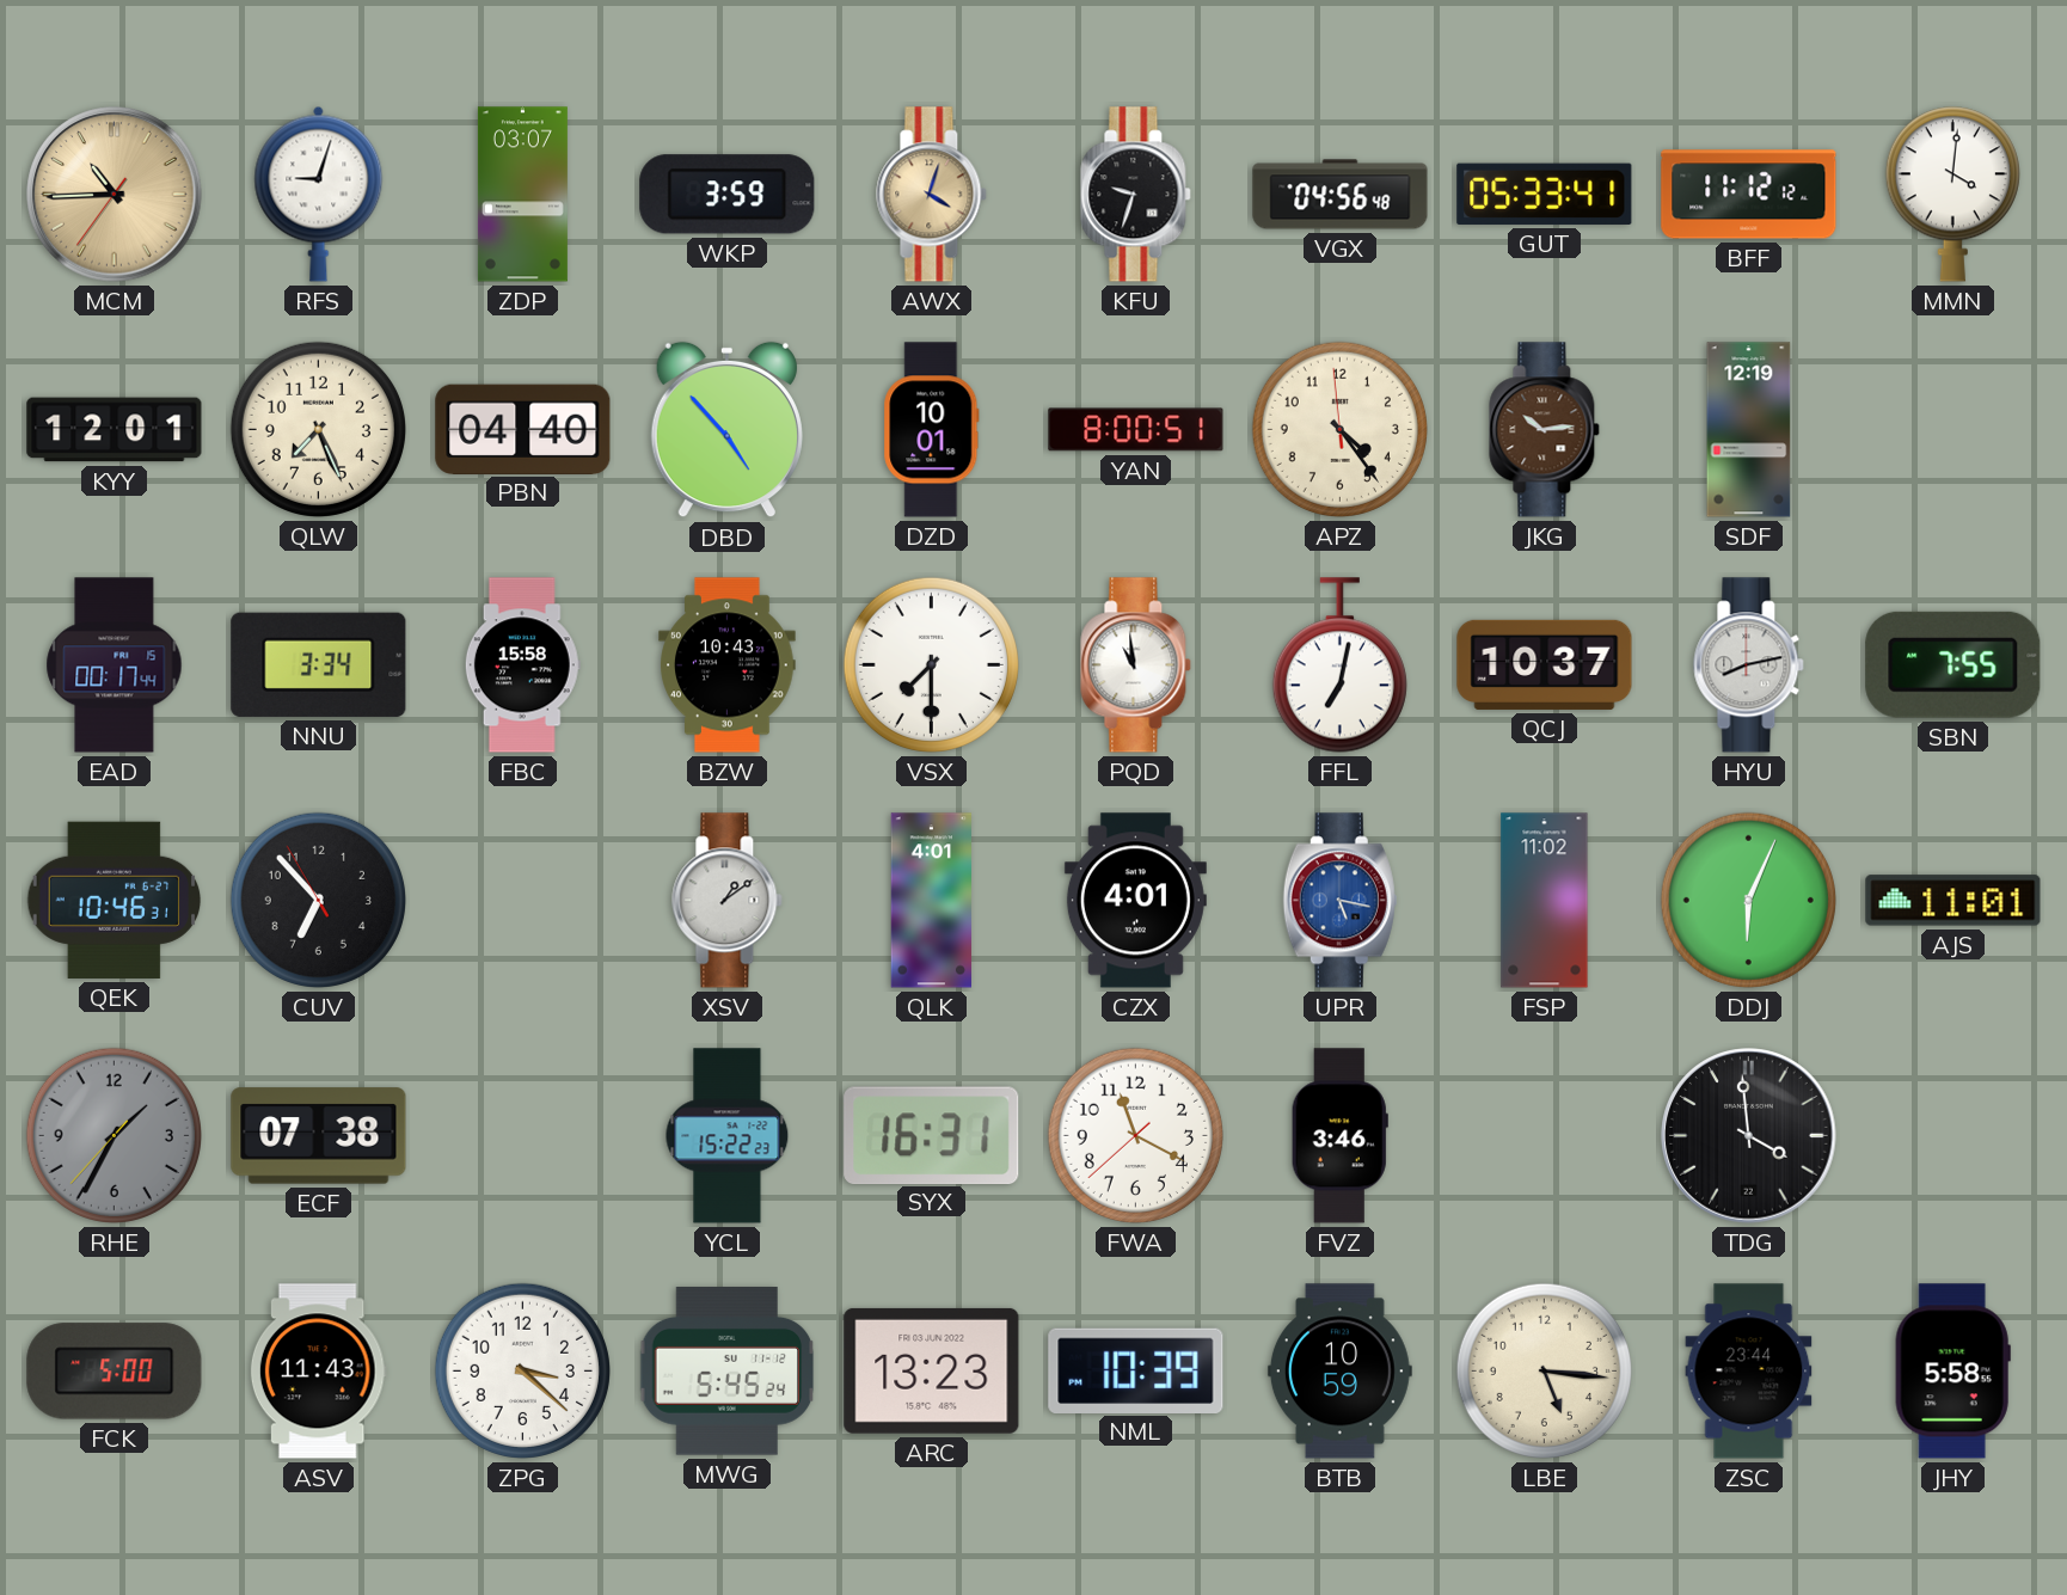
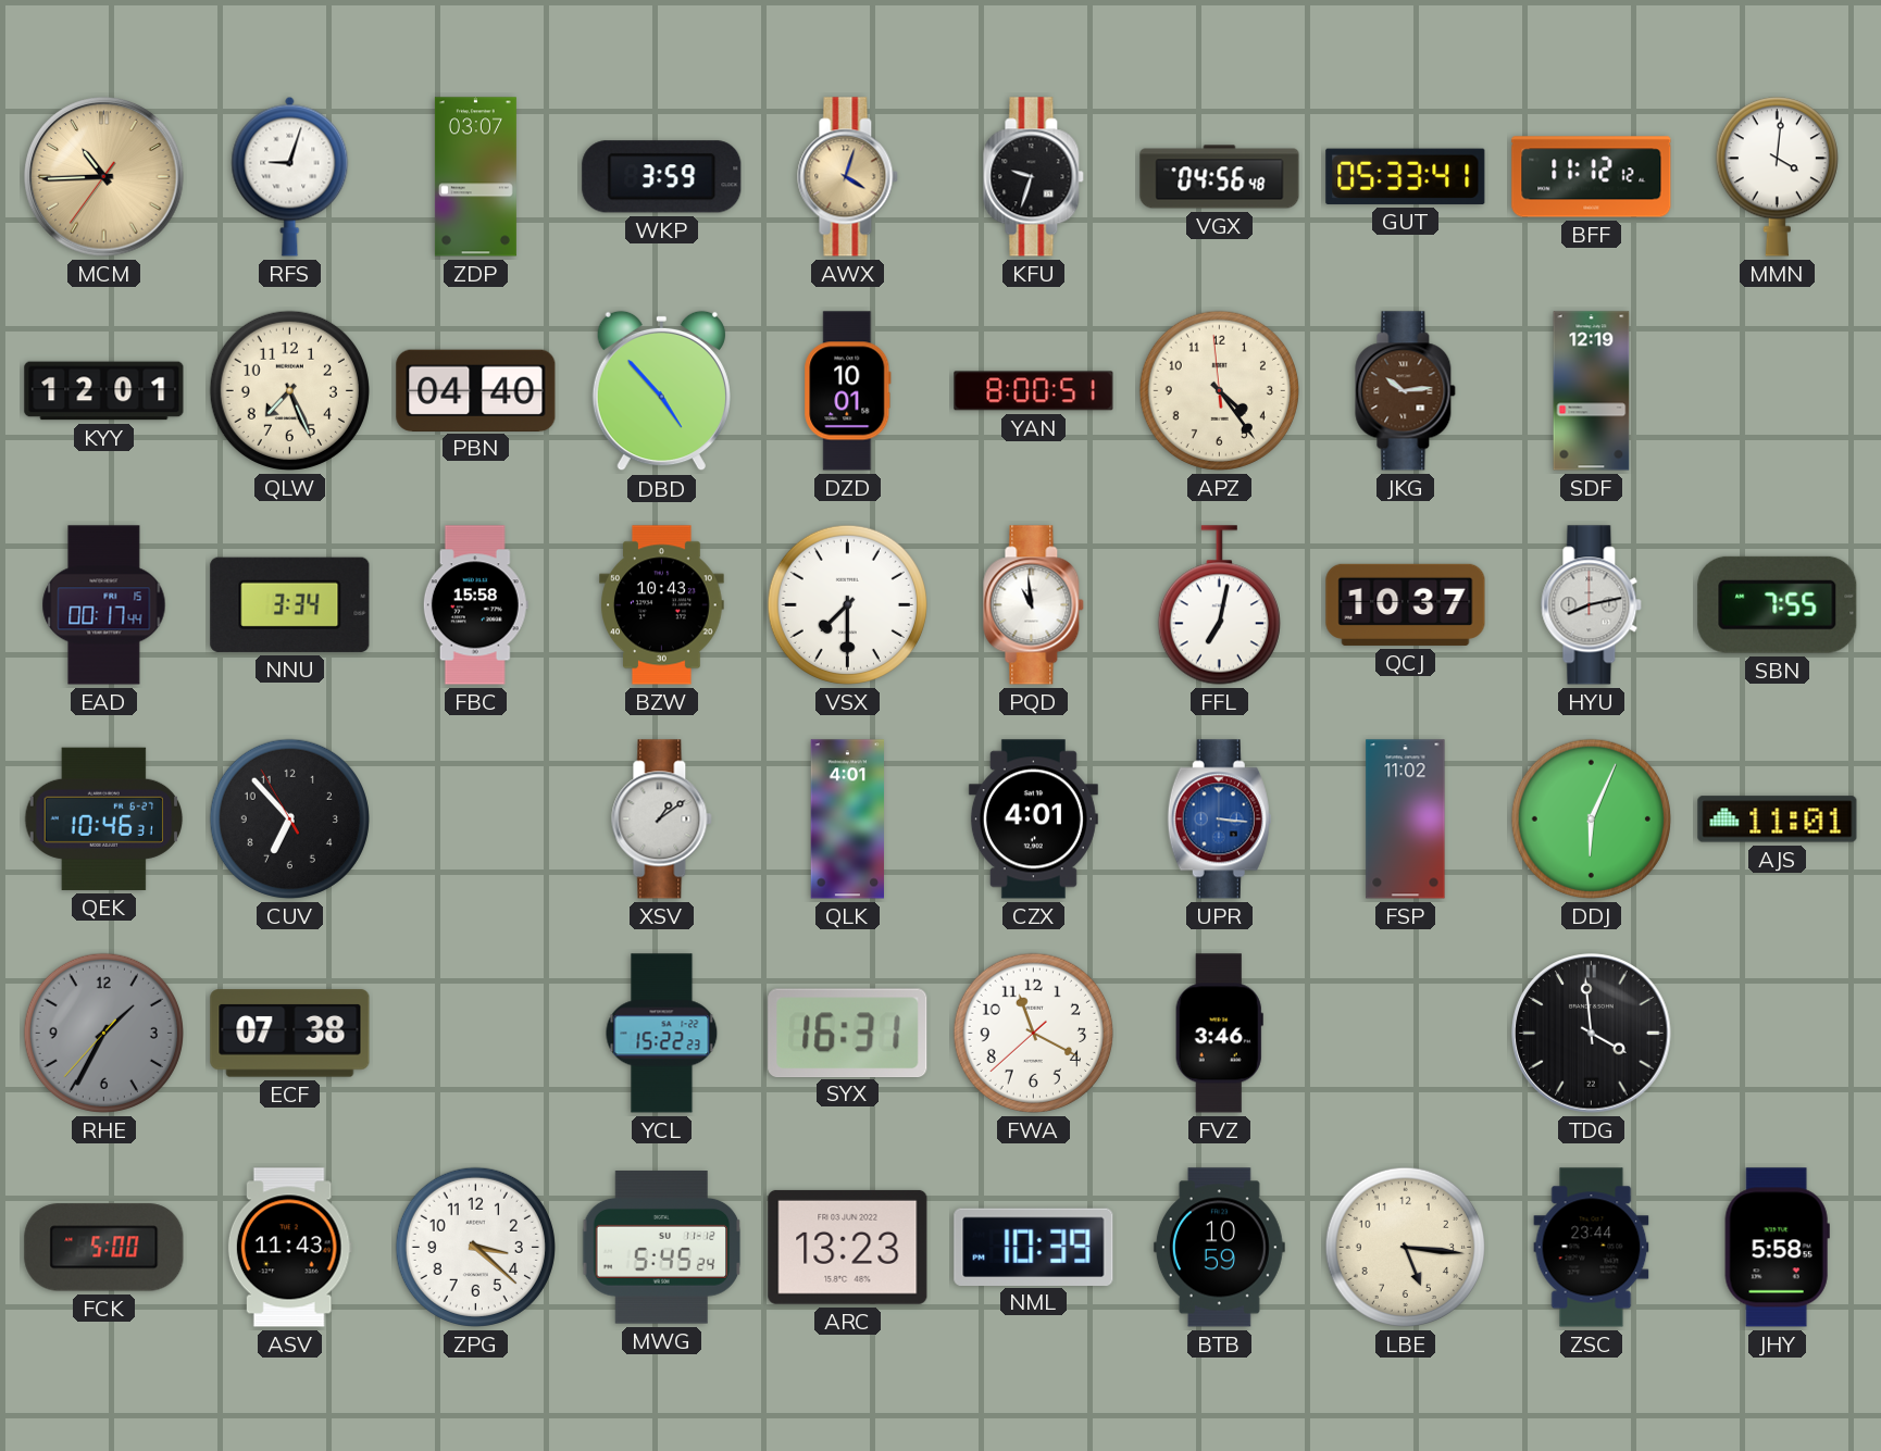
UPR: 5:17 -> 3:16 (1219, 820)
